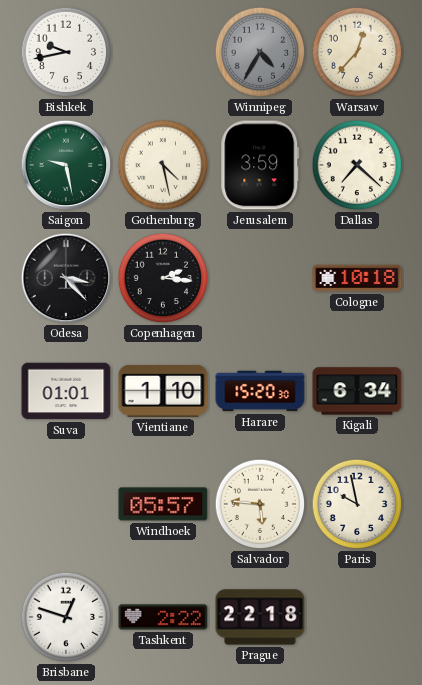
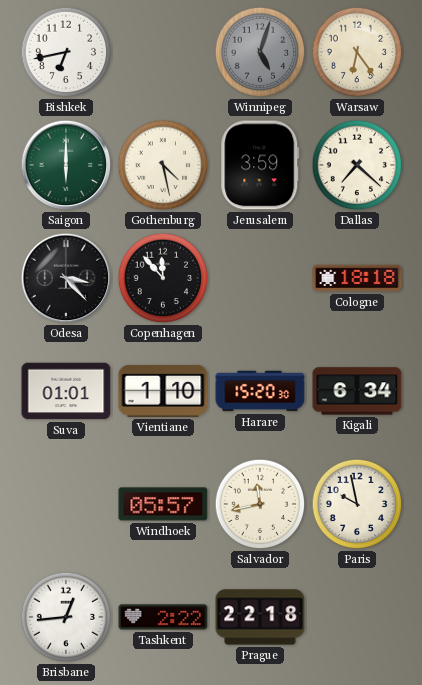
Bishkek: 9:43 -> 6:43 (66, 52)
Winnipeg: 4:35 -> 5:03 (260, 52)
Warsaw: 12:37 -> 6:24 (357, 52)
Saigon: 9:28 -> 6:00 (66, 165)
Copenhagen: 2:16 -> 11:53 (163, 278)
Cologne: 10:18 -> 18:18 (357, 278)
Salvador: 5:46 -> 11:43 (260, 504)
Brisbane: 12:48 -> 12:44 (66, 617)
